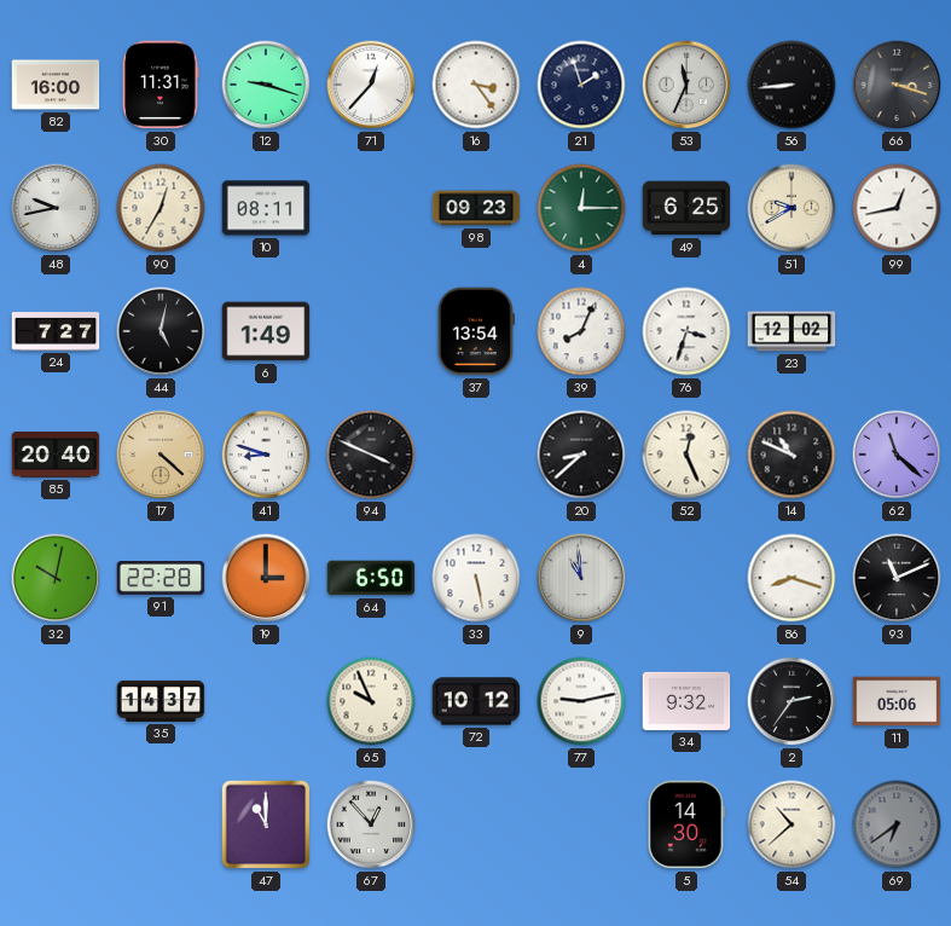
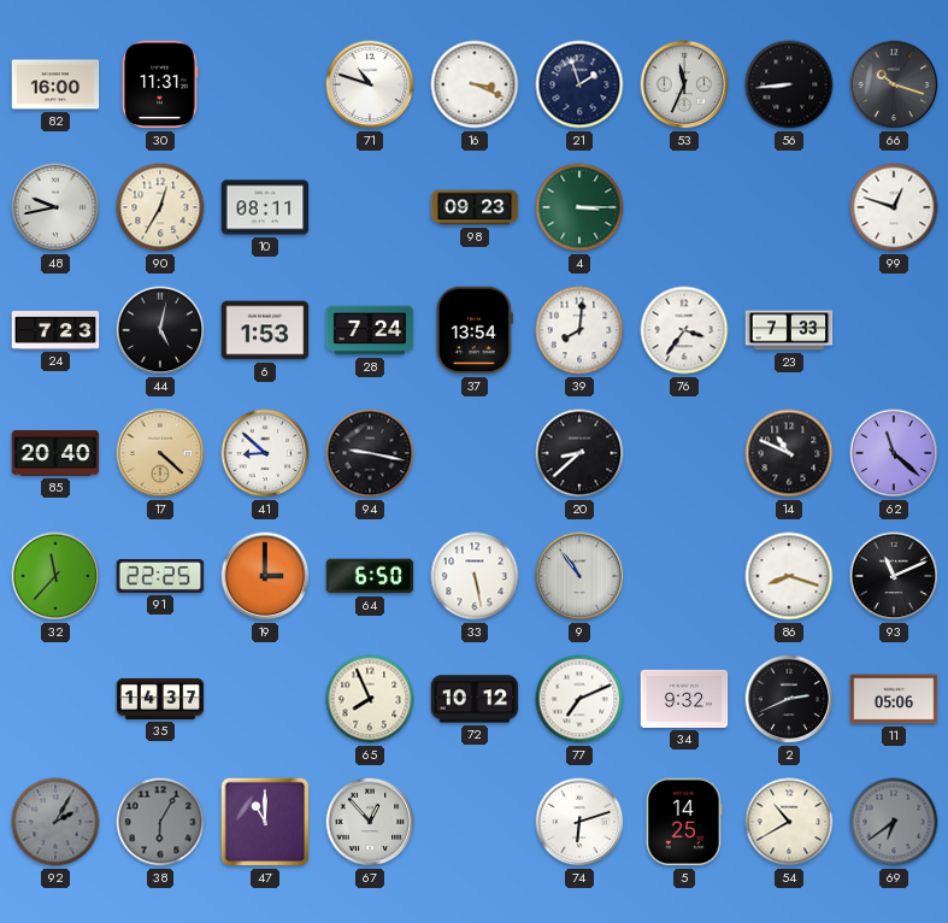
12: 9:18 -> none (266, 85)
71: 12:37 -> 10:48 (370, 84)
16: 3:24 -> 3:19 (475, 84)
66: 3:18 -> 10:18 (894, 84)
4: 12:15 -> 3:15 (579, 207)
49: 6:25 -> none (686, 208)
51: 9:40 -> none (791, 208)
99: 12:43 -> 12:48 (894, 207)
24: 7:27 -> 7:23 (55, 330)
6: 1:49 -> 1:53 (265, 330)
28: none -> 7:24 (370, 330)
39: 8:04 -> 8:01 (579, 330)
76: 3:33 -> 3:36 (684, 330)
23: 12:02 -> 7:33 (789, 330)
41: 8:48 -> 8:52 (265, 453)
94: 3:49 -> 9:17 (370, 453)
52: 12:26 -> none (686, 455)
32: 10:02 -> 11:37 (55, 576)
91: 22:28 -> 22:25 (160, 577)
9: 10:59 -> 10:54 (579, 576)
65: 9:56 -> 7:56 (370, 699)
77: 9:13 -> 7:11 (579, 699)
2: 2:36 -> 2:41 (789, 699)
92: none -> 2:05 (55, 822)
38: none -> 6:05 (160, 822)
74: none -> 6:12 (579, 822)
5: 14:30 -> 14:25 (684, 822)
54: 10:38 -> 10:40 (789, 822)
